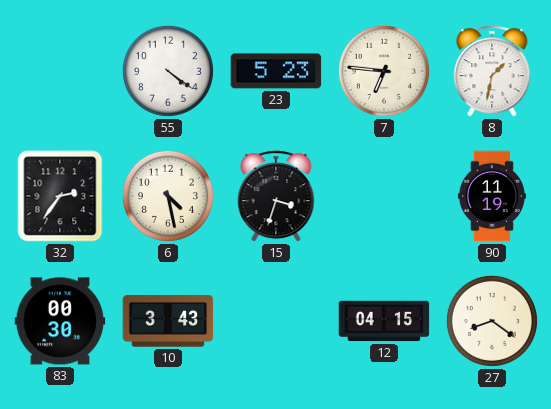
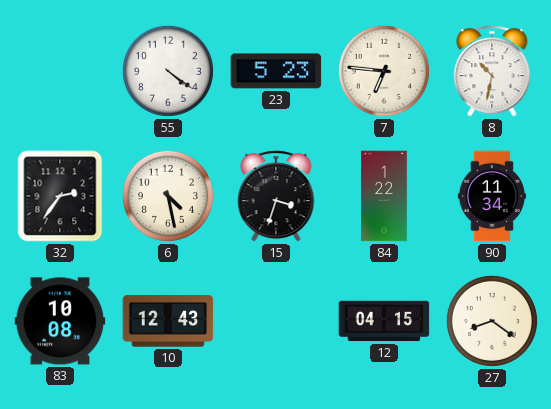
8: 1:32 -> 10:32 (492, 71)
84: none -> 1:22 (384, 196)
90: 11:19 -> 11:34 (492, 196)
83: 00:30 -> 10:08 (60, 321)
10: 3:43 -> 12:43 (168, 321)
